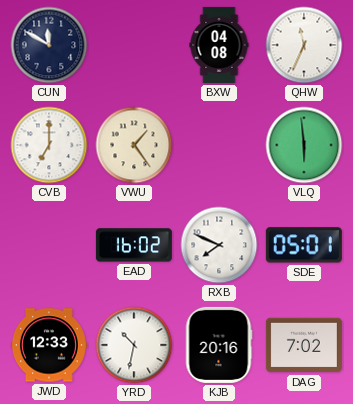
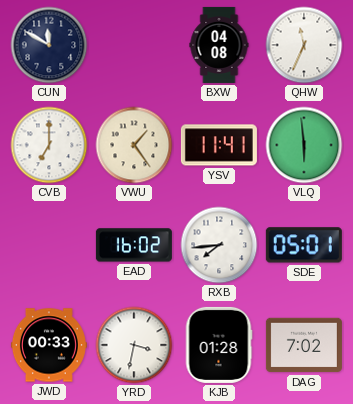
YSV: none -> 11:41 (219, 145)
RXB: 7:49 -> 7:44 (219, 245)
JWD: 12:33 -> 00:33 (49, 345)
YRD: 10:32 -> 3:32 (134, 345)
KJB: 20:16 -> 01:28 (219, 345)
